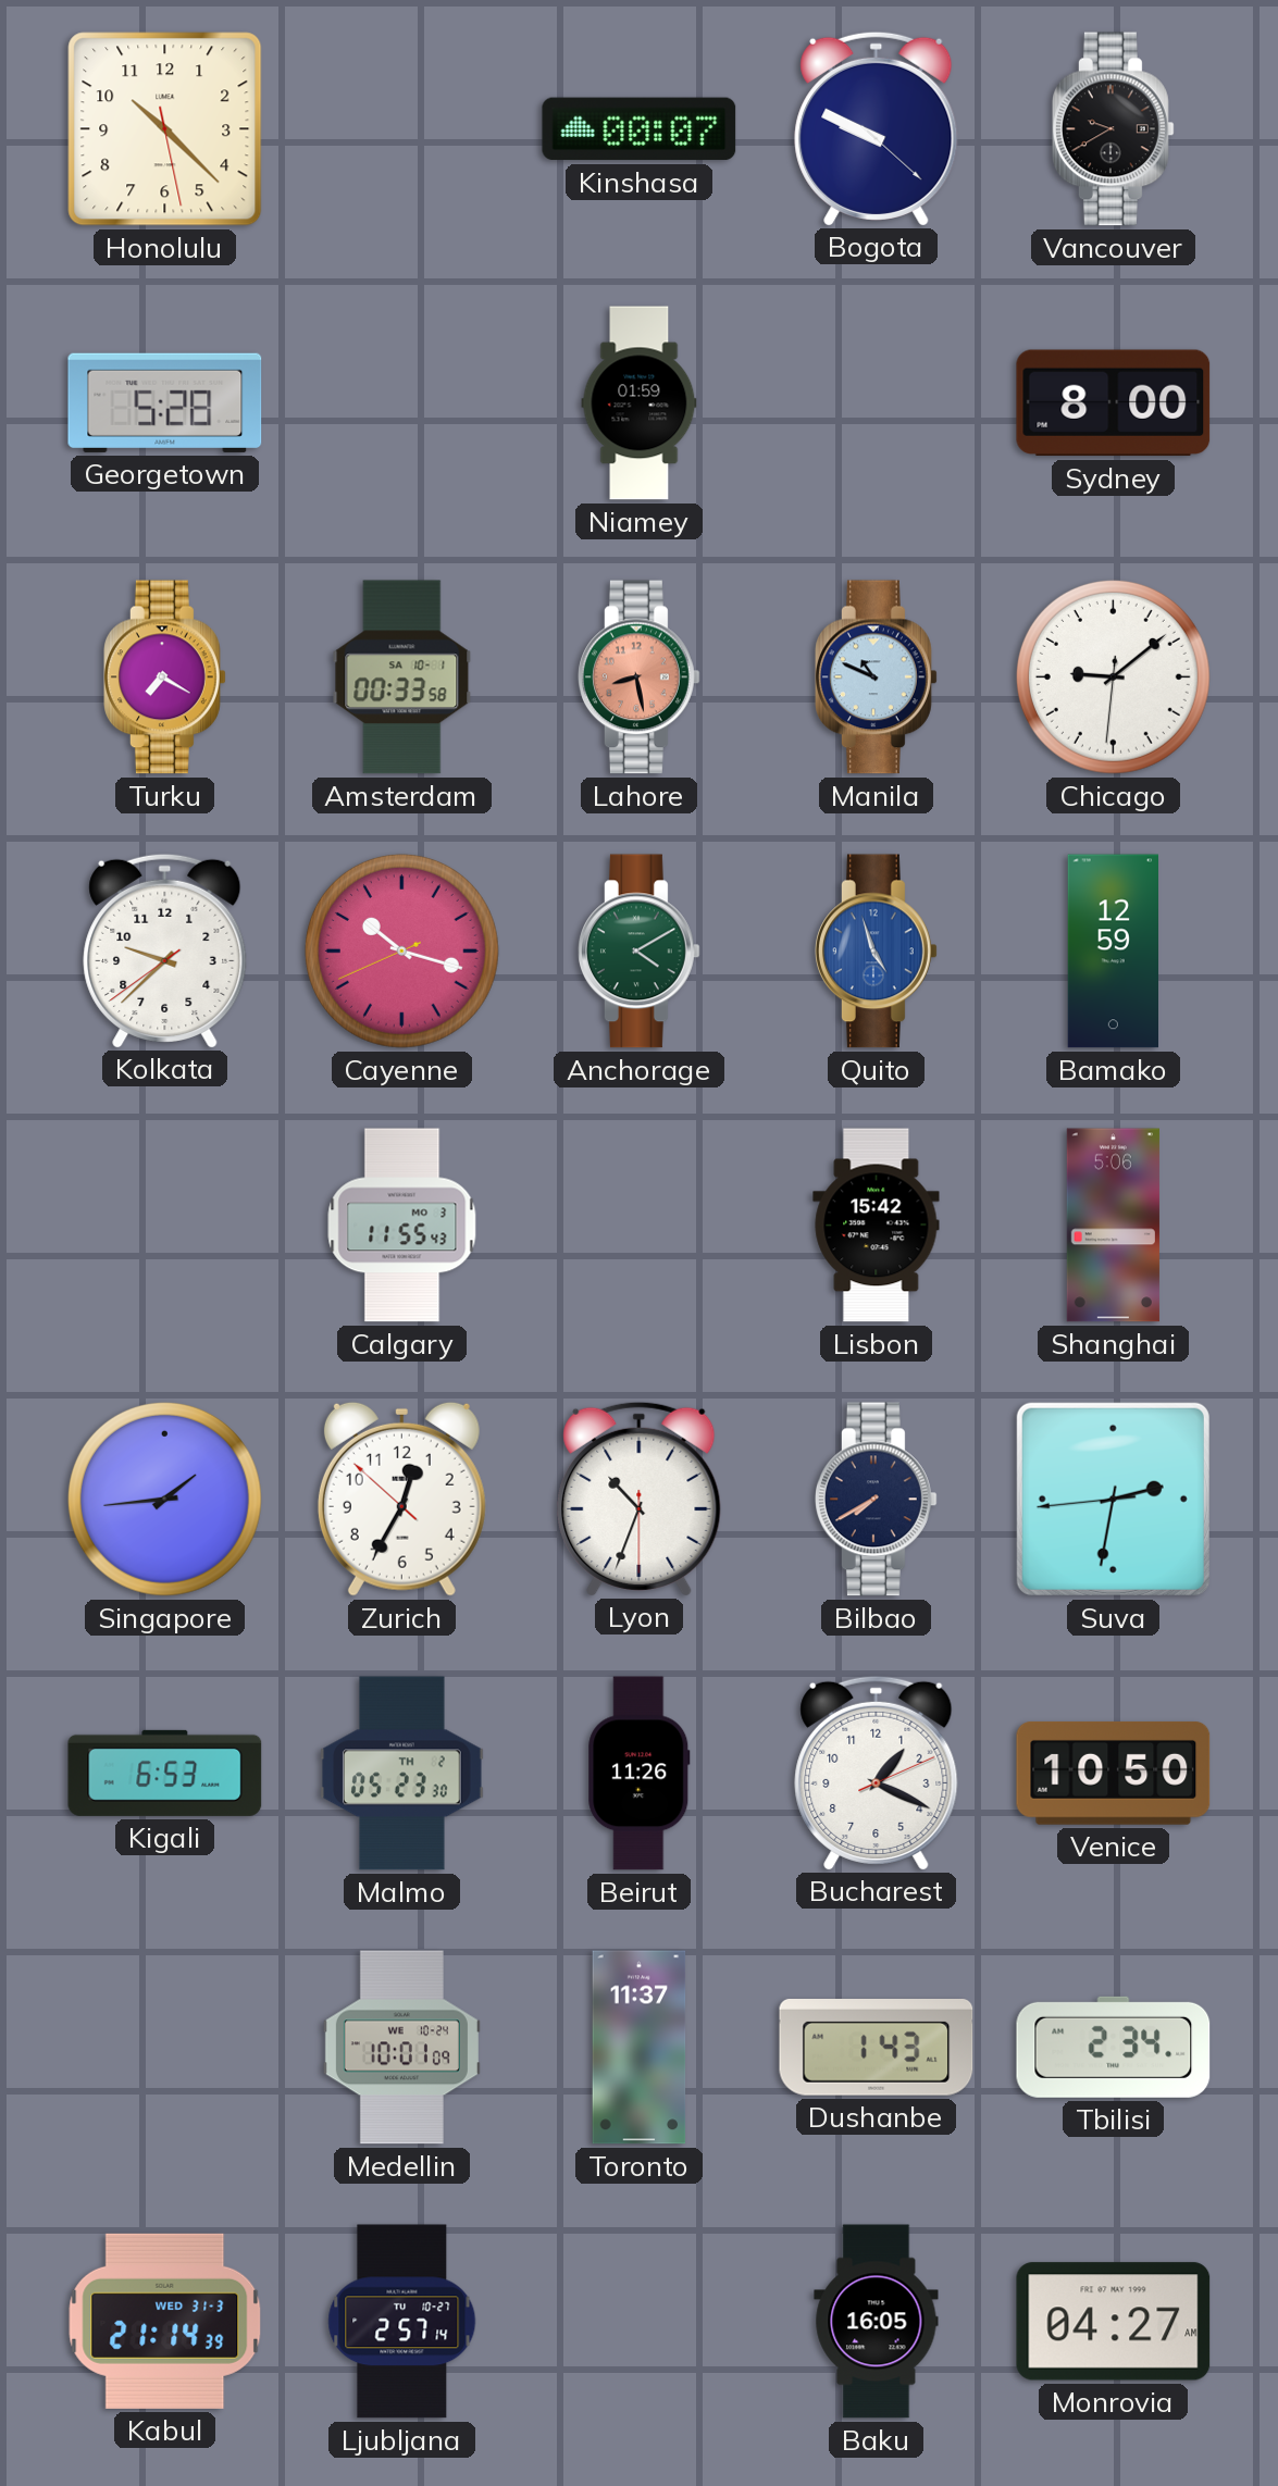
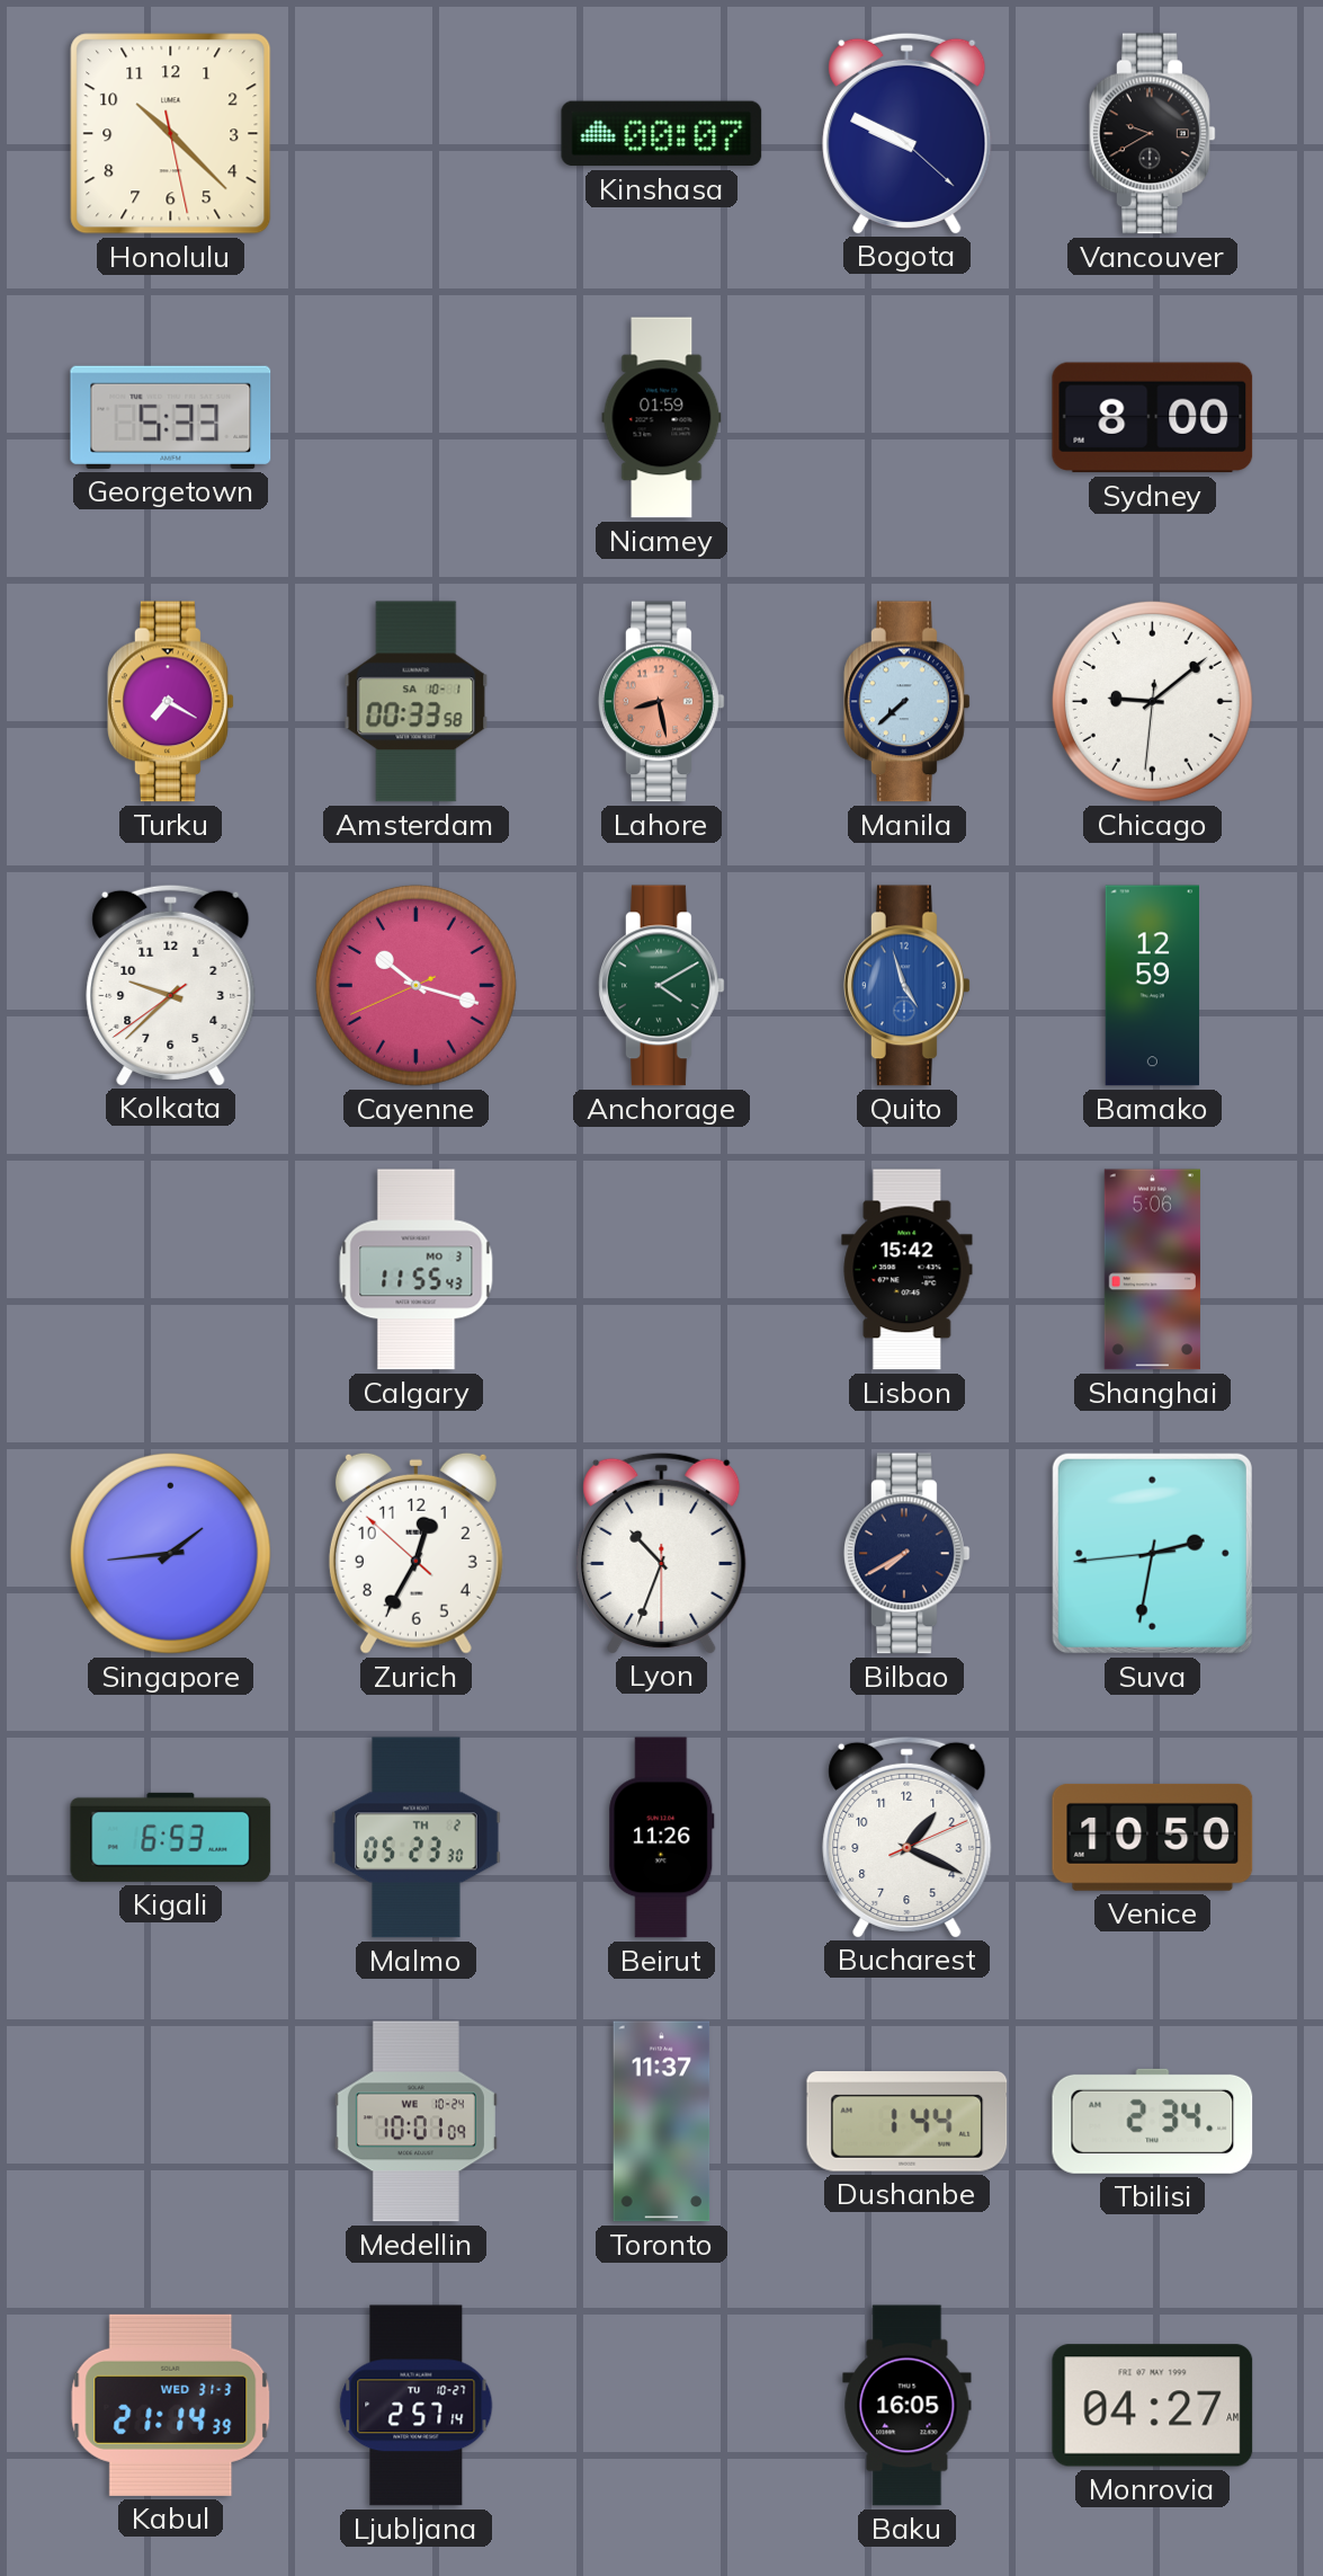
Georgetown: 5:28 -> 5:33 (171, 417)
Manila: 10:49 -> 7:38 (908, 702)
Dushanbe: 1:43 -> 1:44 (908, 2122)
